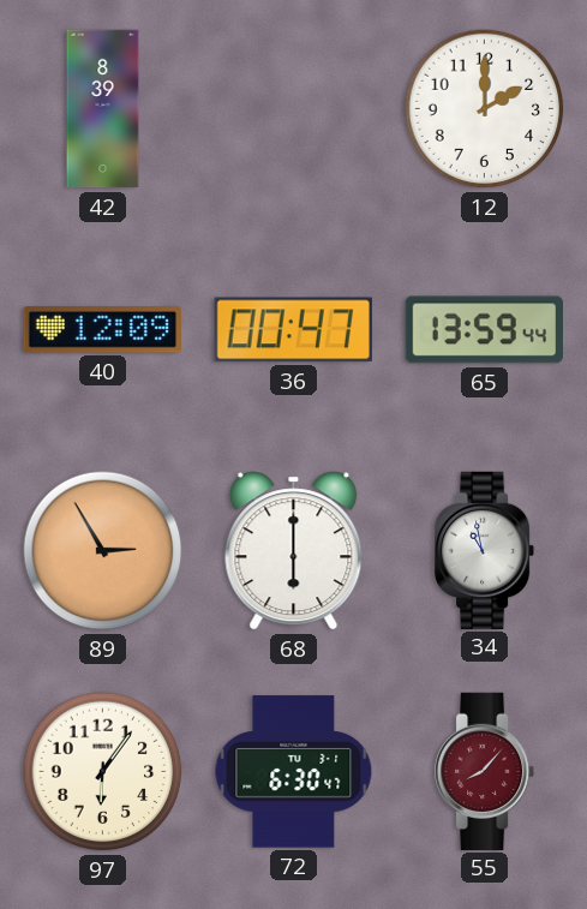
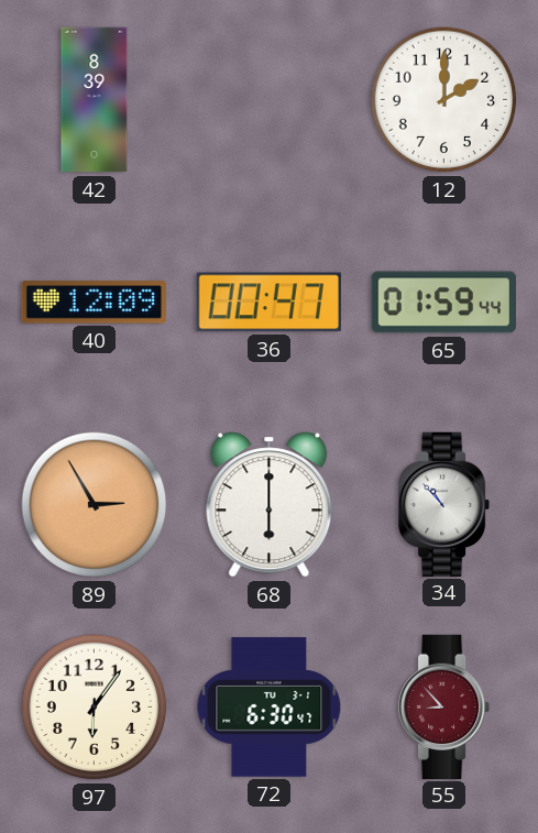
65: 13:59 -> 01:59 (443, 303)
34: 10:58 -> 10:53 (446, 504)
55: 8:07 -> 8:53 (446, 706)
